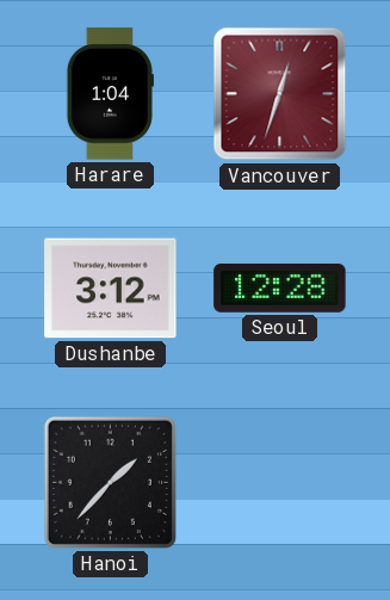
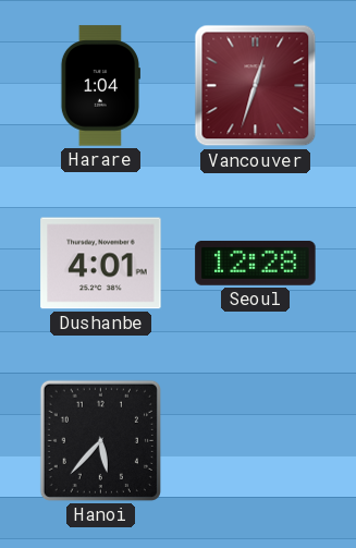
Dushanbe: 3:12 -> 4:01 (101, 264)
Hanoi: 1:37 -> 5:37 (100, 440)
